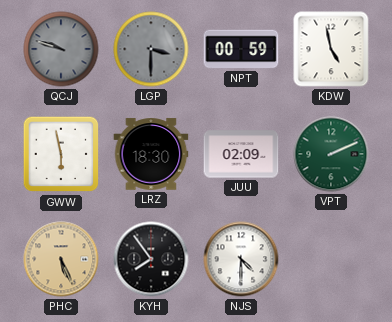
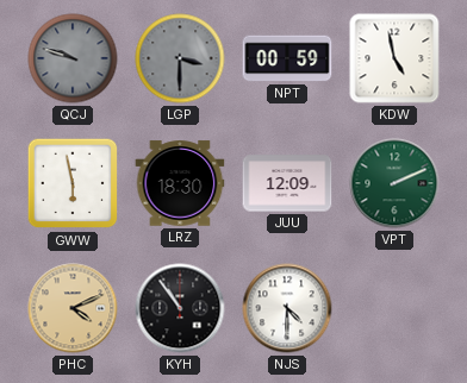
JUU: 02:09 -> 12:09 (287, 183)
PHC: 5:26 -> 4:11 (73, 308)
KYH: 7:54 -> 10:54 (180, 308)
